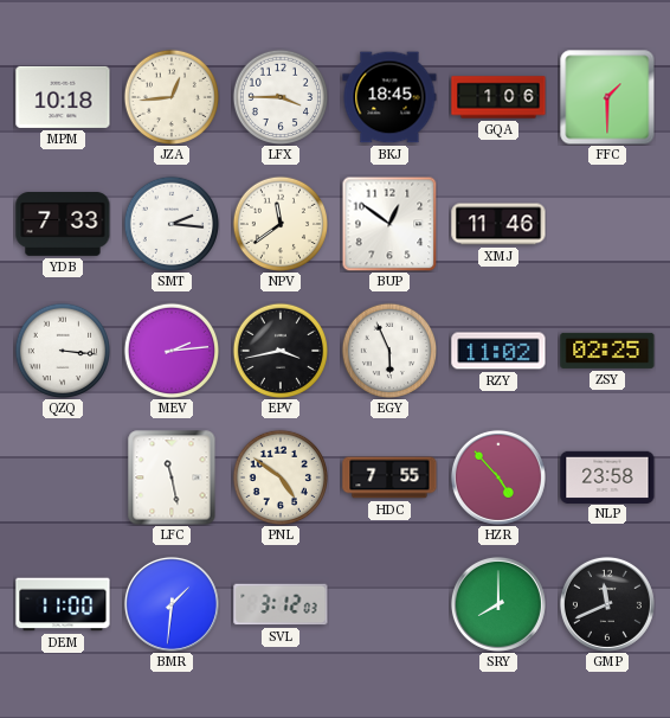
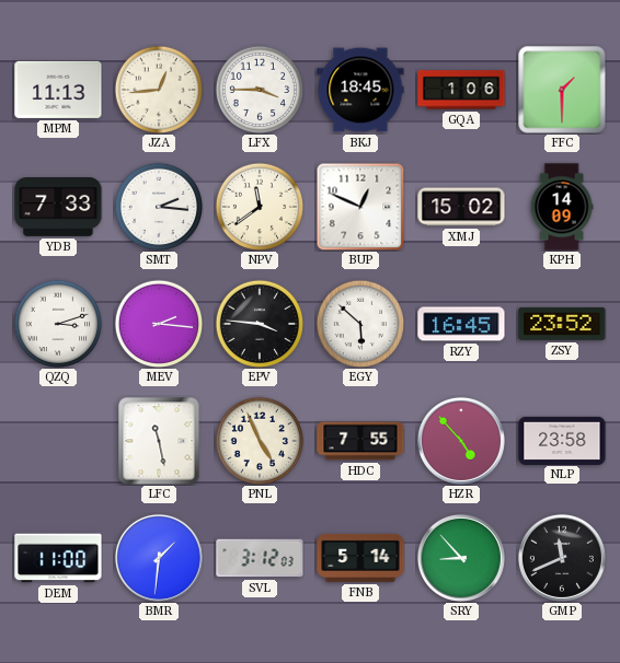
MPM: 10:18 -> 11:13 (58, 90)
BUP: 12:51 -> 12:49 (360, 207)
XMJ: 11:46 -> 15:02 (461, 207)
KPH: none -> 14:09 (562, 207)
QZQ: 3:16 -> 3:12 (57, 323)
MEV: 2:14 -> 2:16 (158, 323)
EPV: 3:43 -> 3:46 (259, 323)
EGY: 5:56 -> 5:52 (359, 323)
RZY: 11:02 -> 16:45 (461, 324)
ZSY: 02:25 -> 23:52 (562, 324)
PNL: 4:51 -> 4:56 (259, 440)
FNB: none -> 5:14 (360, 558)
SRY: 8:00 -> 8:53 (461, 558)
